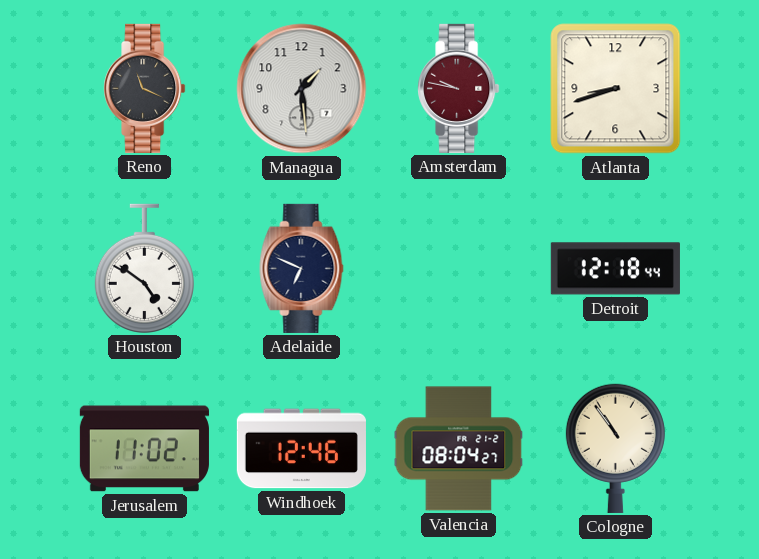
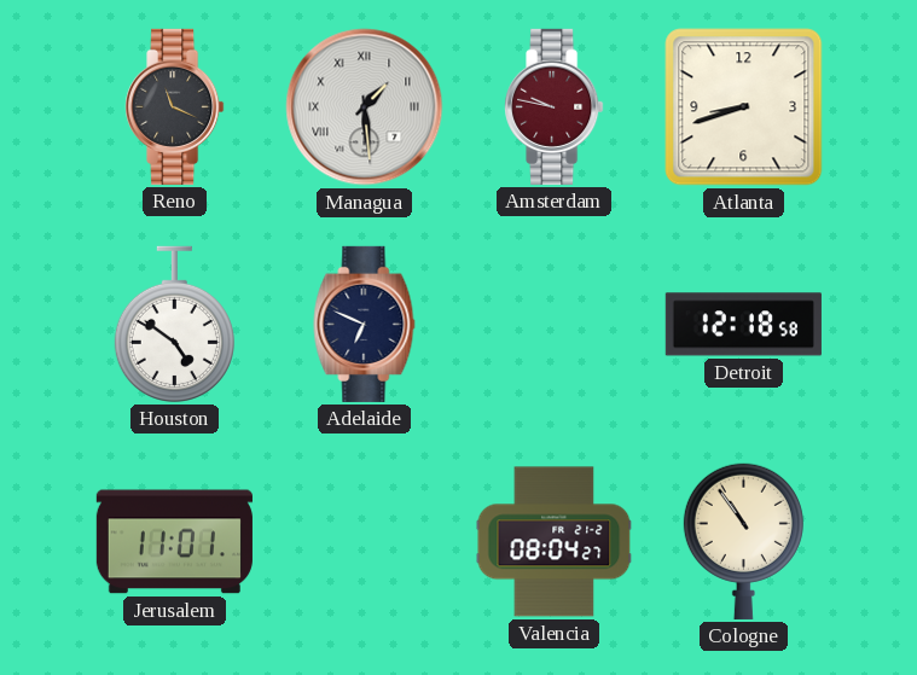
Managua numerals: Arabic -> Roman (365, 107)
Detroit: 12:18:44 -> 12:18:58 (743, 325)
Jerusalem: 11:02 -> 11:01 (174, 542)
Windhoek: 12:46 -> none (301, 449)
